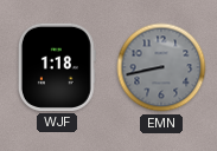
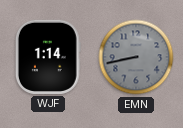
WJF: 1:18 -> 1:14 (48, 57)
